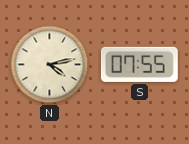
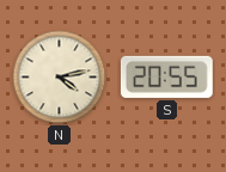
S: 07:55 -> 20:55 (166, 76)
